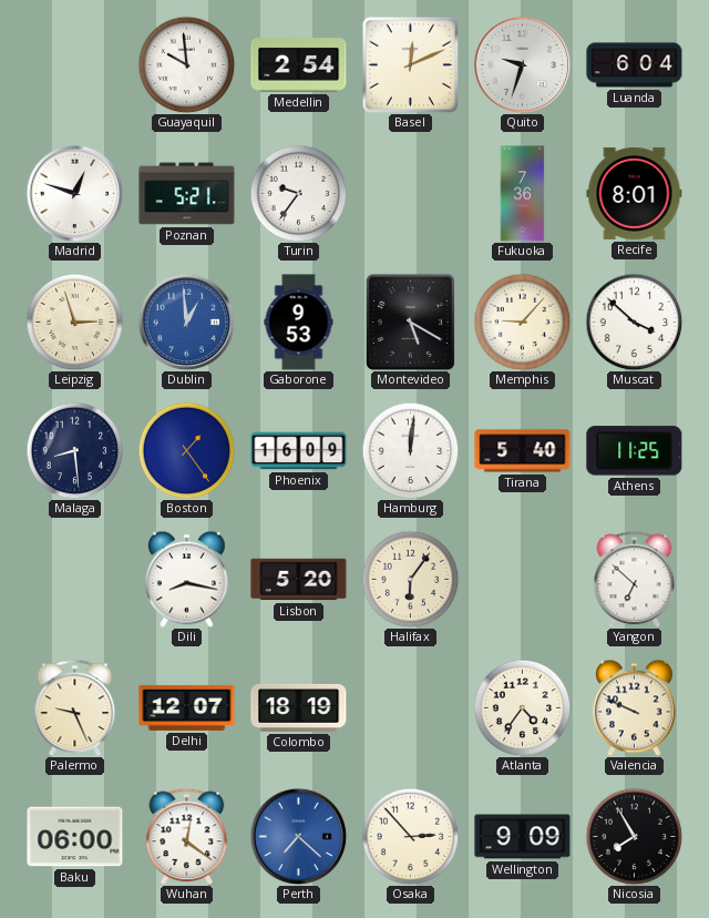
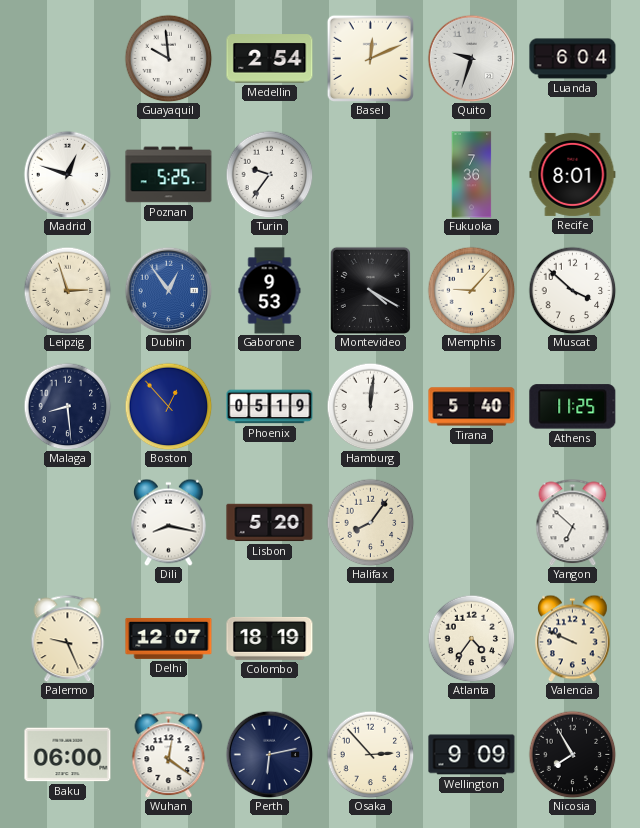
Poznan: 5:21 -> 5:25 (169, 175)
Dublin: 12:59 -> 12:54 (168, 290)
Montevideo: 5:20 -> 4:20 (370, 290)
Boston: 1:24 -> 12:53 (168, 406)
Phoenix: 16:09 -> 05:19 (270, 407)
Halifax: 6:06 -> 8:06 (370, 522)
Perth: 7:22 -> 6:13 (269, 754)
Perth dial: blue -> navy (269, 754)
